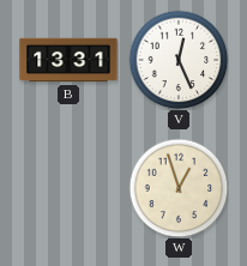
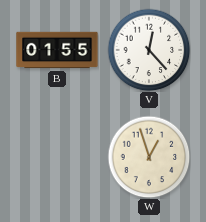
B: 13:31 -> 01:55 (57, 50)
V: 12:26 -> 12:23 (149, 50)
